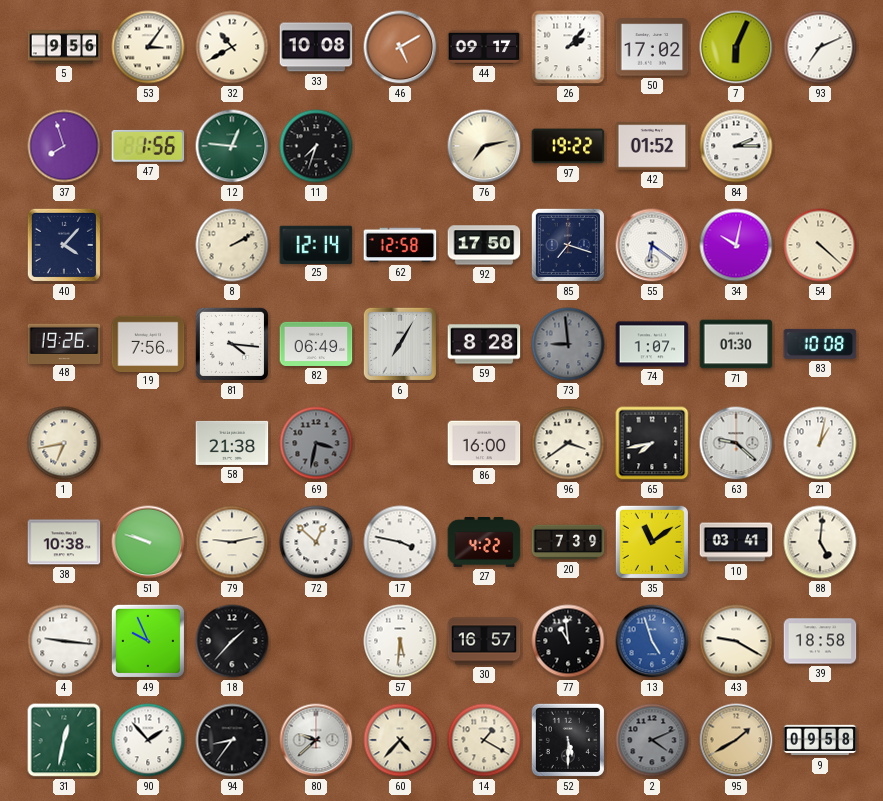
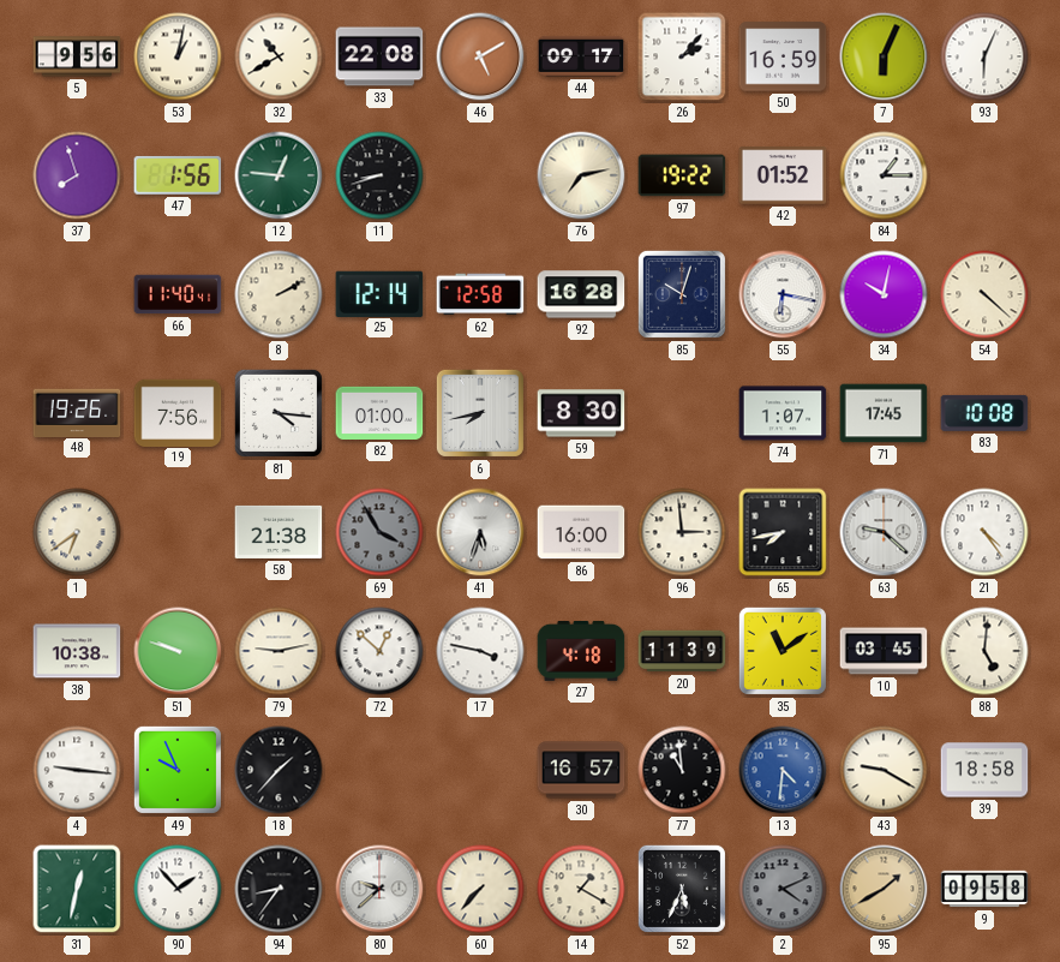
53: 3:06 -> 1:02 (178, 56)
33: 10:08 -> 22:08 (379, 56)
50: 17:02 -> 16:59 (783, 56)
93: 7:11 -> 6:04 (984, 56)
11: 7:33 -> 8:42 (379, 175)
84: 2:15 -> 1:15 (884, 175)
40: 4:07 -> none (64, 245)
66: none -> 11:40 (178, 294)
92: 17:50 -> 16:28 (581, 294)
85: 7:18 -> 10:03 (682, 294)
55: 6:21 -> 6:17 (783, 294)
82: 06:49 -> 01:00 (379, 413)
6: 7:05 -> 7:43 (480, 413)
59: 8:28 -> 8:30 (581, 413)
73: 8:59 -> none (568, 344)
71: 01:30 -> 17:45 (884, 413)
1: 6:43 -> 6:39 (77, 532)
69: 3:32 -> 3:55 (379, 532)
41: none -> 5:33 (480, 532)
96: 3:39 -> 2:59 (682, 532)
21: 1:02 -> 4:24 (984, 532)
27: 4:22 -> 4:18 (581, 652)
20: 7:39 -> 11:39 (682, 651)
10: 03:41 -> 03:45 (884, 651)
57: 5:31 -> none (400, 641)
13: 4:57 -> 4:31 (783, 770)
60: 4:37 -> 7:37 (480, 889)
52: 5:30 -> 5:34 (682, 889)
